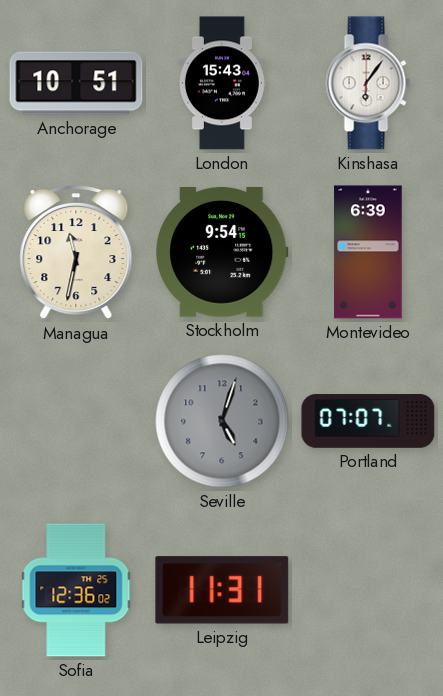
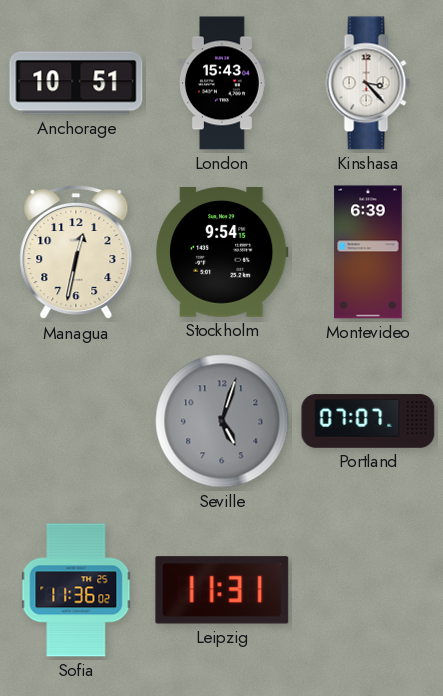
Kinshasa: 6:06 -> 3:23 (368, 83)
Managua: 11:32 -> 12:32 (76, 252)
Sofia: 12:36 -> 11:36 (76, 590)
